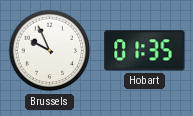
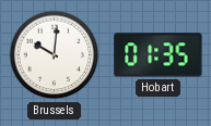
Brussels: 9:56 -> 10:01 (55, 55)
